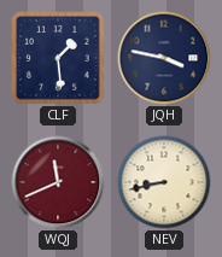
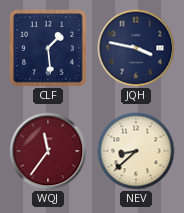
WQJ: 11:41 -> 11:36 (48, 151)
NEV: 8:43 -> 8:38 (136, 151)
